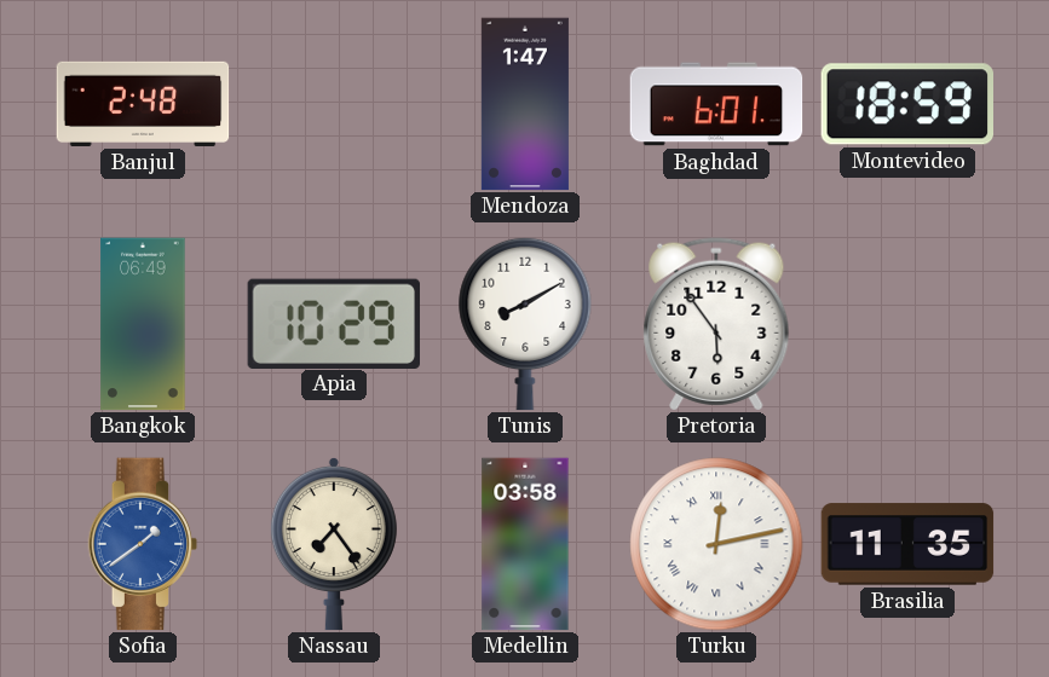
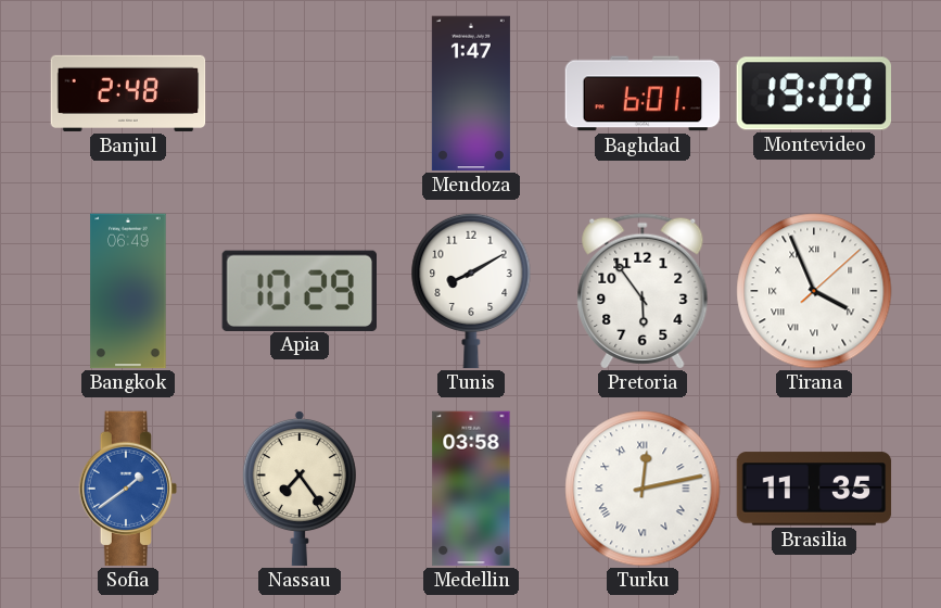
Montevideo: 18:59 -> 19:00 (813, 93)
Tirana: none -> 3:56 (814, 291)
